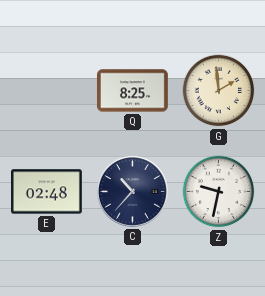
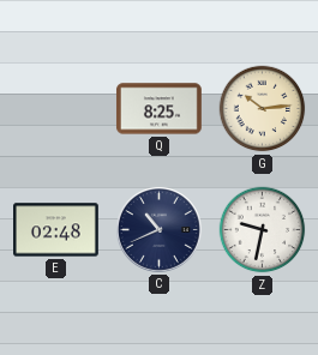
G: 1:59 -> 10:14 (263, 109)
C: 10:37 -> 10:41 (160, 230)
